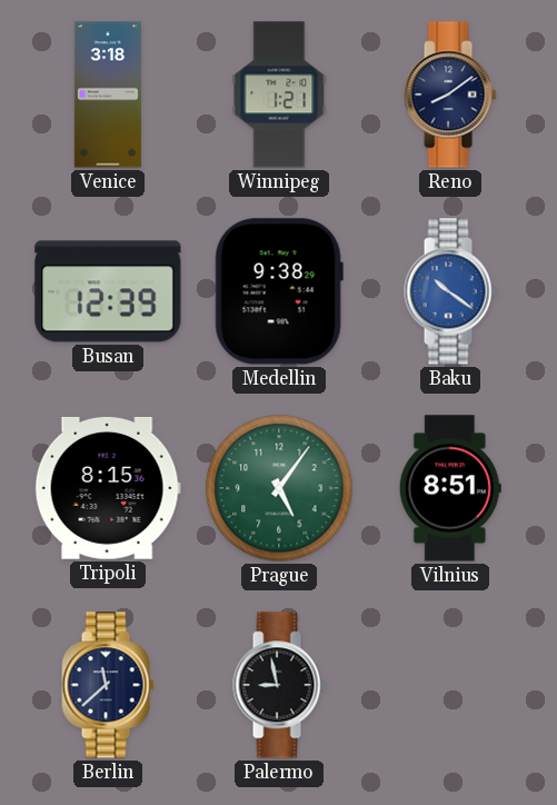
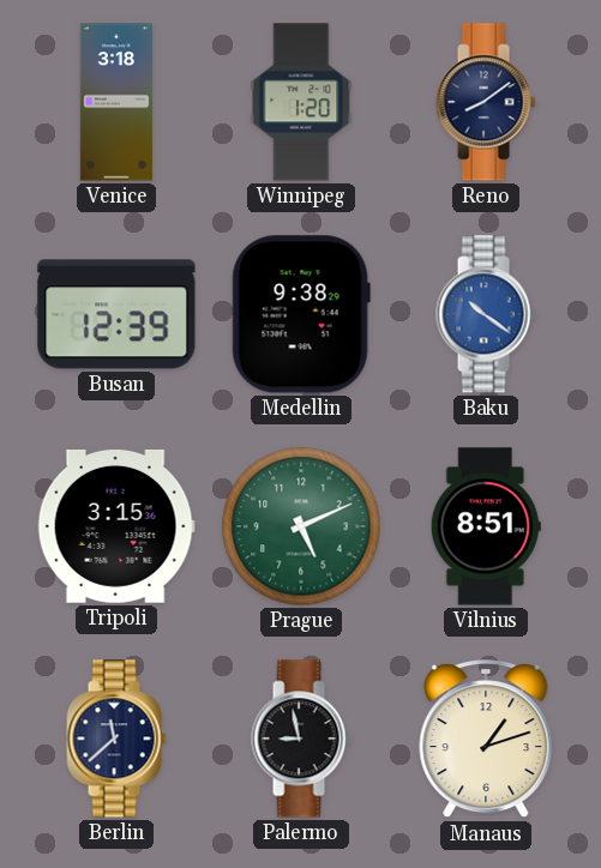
Winnipeg: 1:21 -> 1:20 (301, 102)
Tripoli: 8:15 -> 3:15 (116, 526)
Prague: 5:06 -> 5:11 (301, 526)
Manaus: none -> 1:12 (486, 740)
